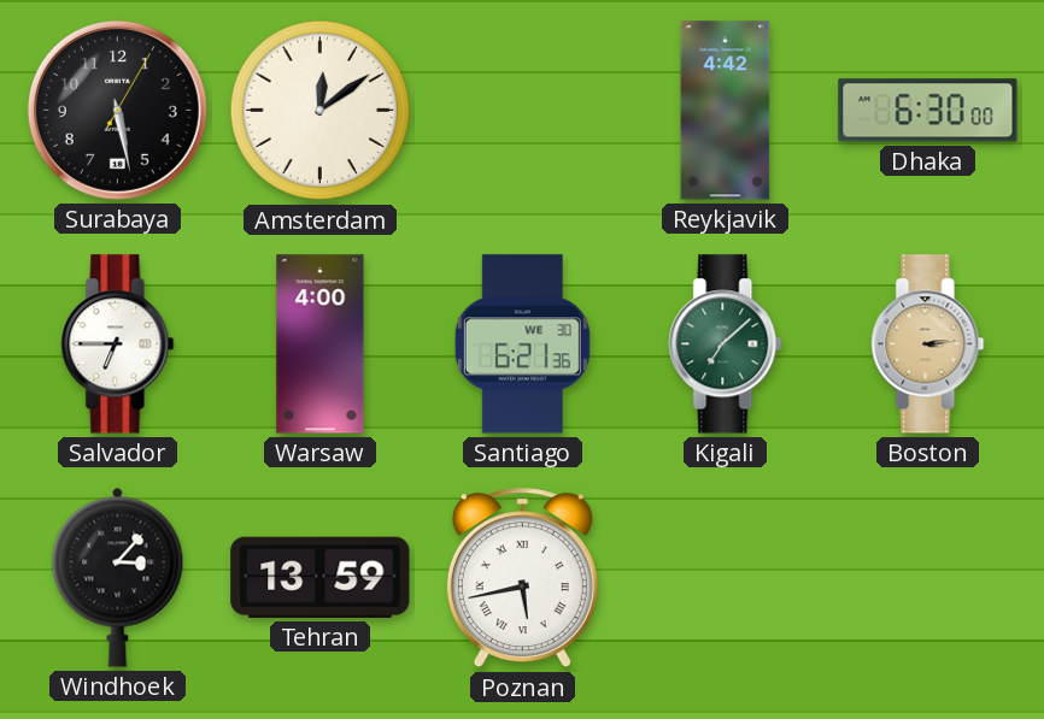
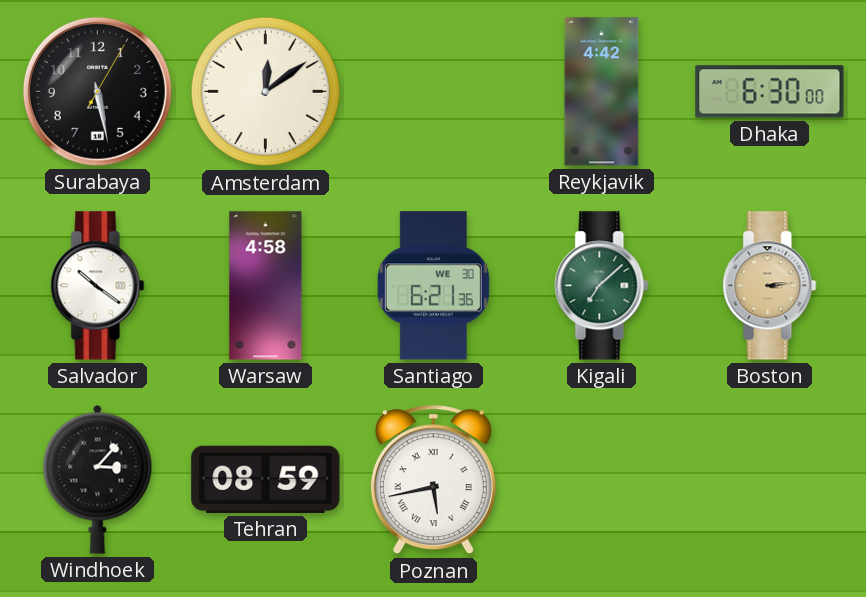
Salvador: 6:45 -> 10:21 (98, 286)
Warsaw: 4:00 -> 4:58 (266, 286)
Tehran: 13:59 -> 08:59 (266, 479)
